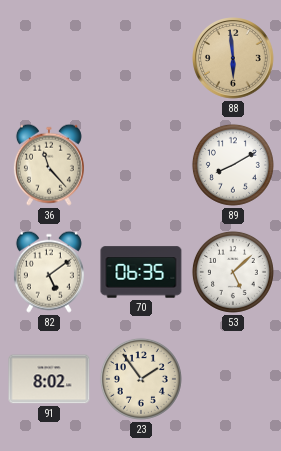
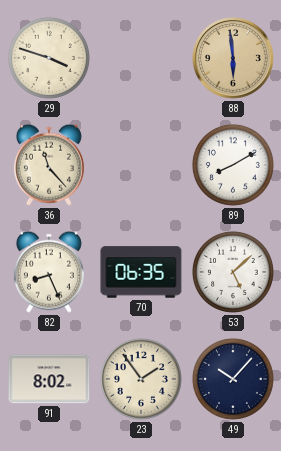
29: none -> 3:48 (49, 58)
82: 5:09 -> 8:26 (49, 272)
49: none -> 10:07 (233, 379)
